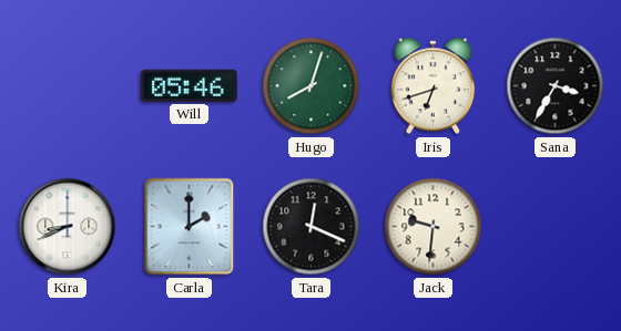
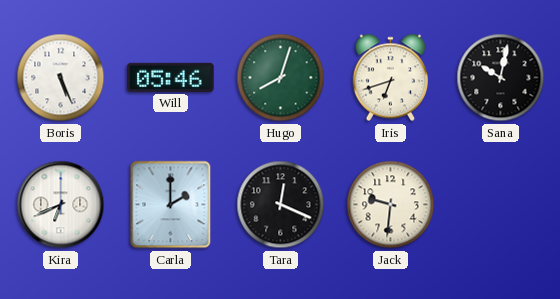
Boris: none -> 5:26 (61, 78)
Sana: 3:35 -> 10:02 (501, 78)
Kira: 8:41 -> 6:41 (61, 205)
